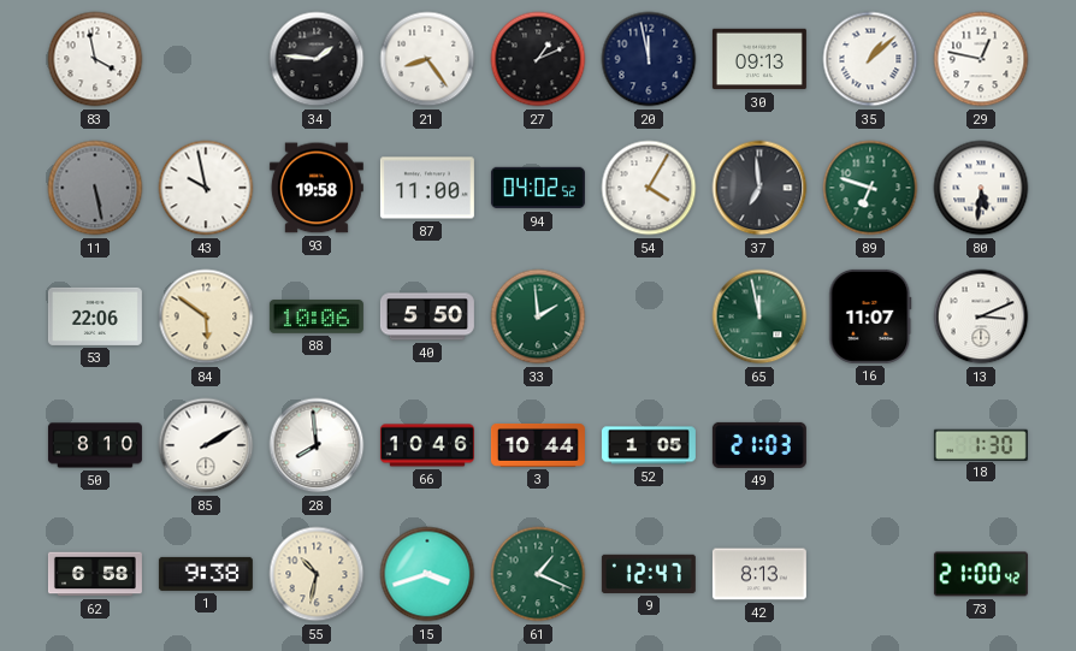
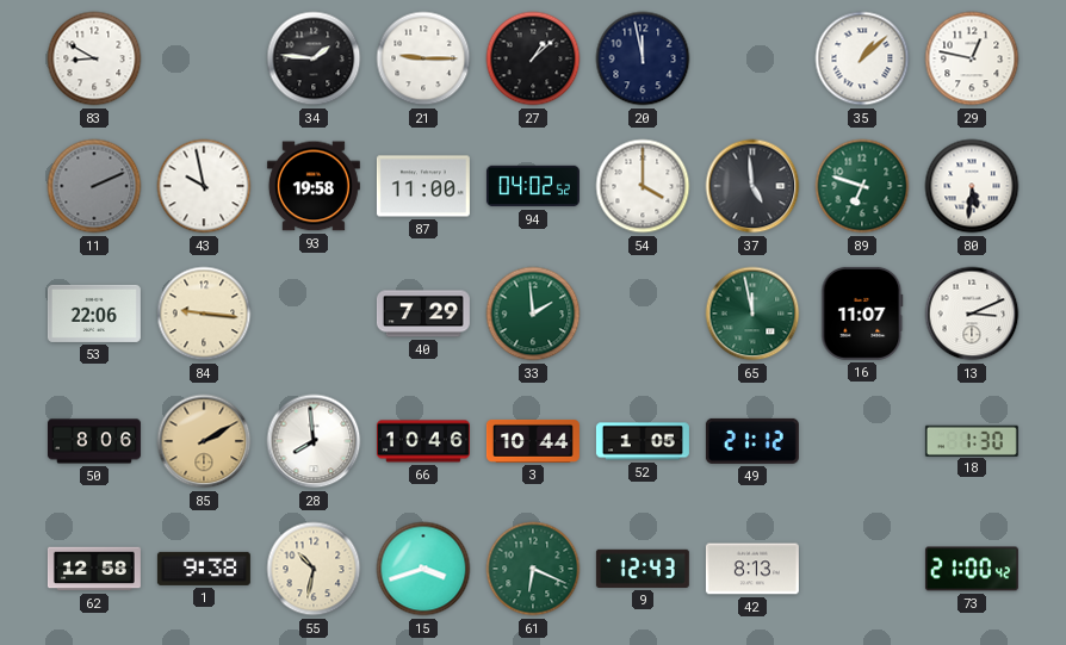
83: 3:58 -> 8:50 (94, 58)
21: 8:24 -> 9:15 (423, 58)
27: 1:11 -> 1:08 (533, 58)
30: 09:13 -> none (759, 59)
11: 5:28 -> 2:11 (94, 186)
54: 4:05 -> 4:00 (643, 186)
37: 6:59 -> 4:59 (752, 186)
84: 5:51 -> 9:16 (204, 314)
88: 10:06 -> none (317, 316)
40: 5:50 -> 7:29 (423, 314)
50: 8:10 -> 8:06 (94, 441)
85 dial: white -> champagne (204, 441)
49: 21:03 -> 21:12 (752, 441)
62: 6:58 -> 12:58 (94, 569)
61: 1:19 -> 6:19 (533, 569)
9: 12:47 -> 12:43 (643, 569)
